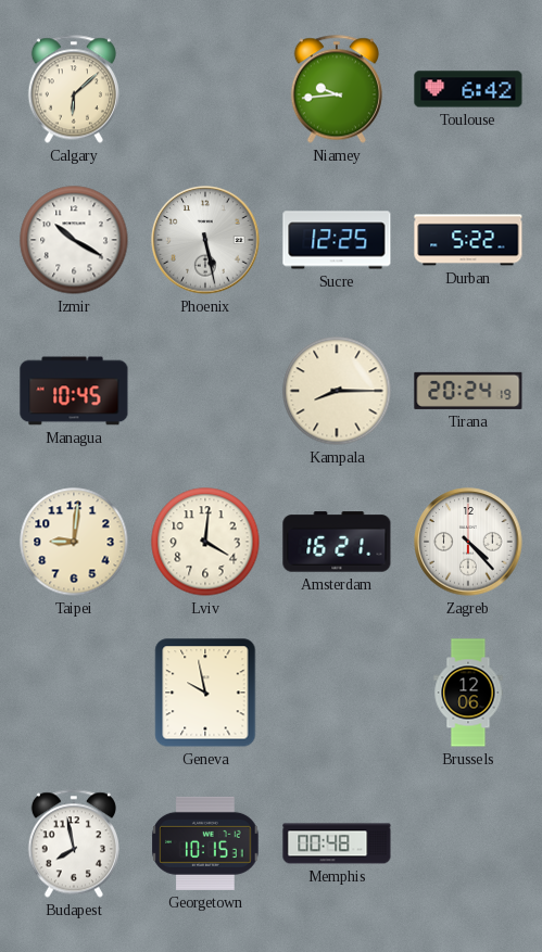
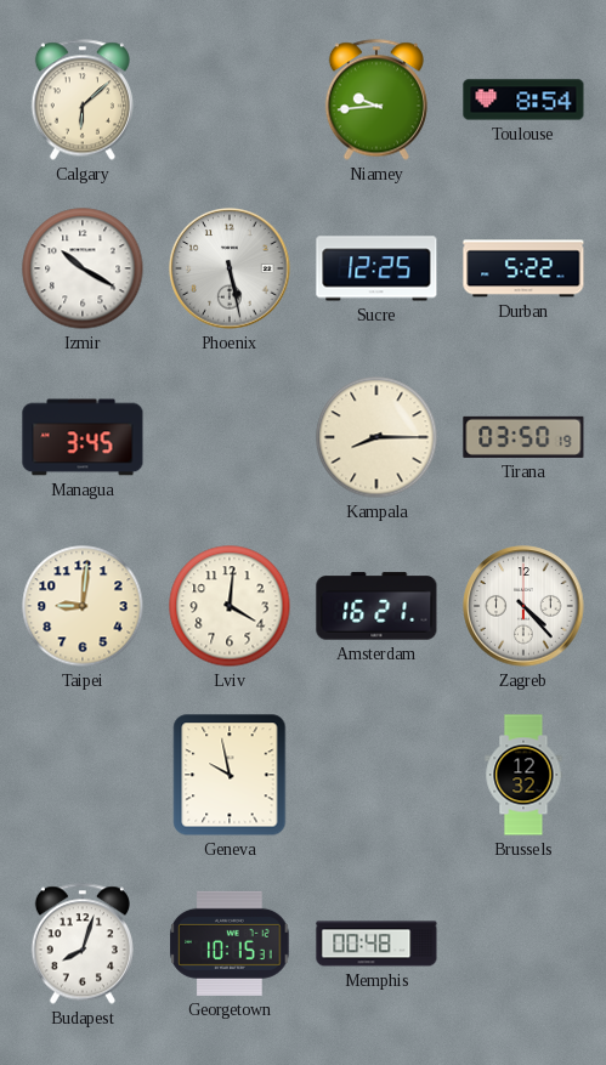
Toulouse: 6:42 -> 8:54 (523, 100)
Managua: 10:45 -> 3:45 (83, 437)
Tirana: 20:24 -> 03:50 (523, 437)
Brussels: 12:06 -> 12:32 (523, 775)
Budapest: 7:58 -> 8:03 (83, 944)
